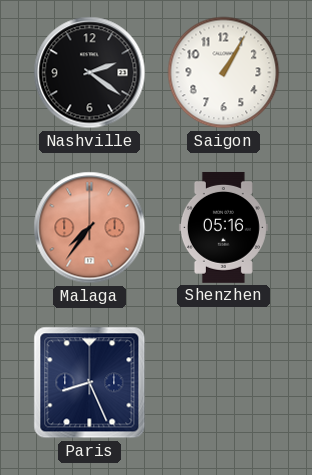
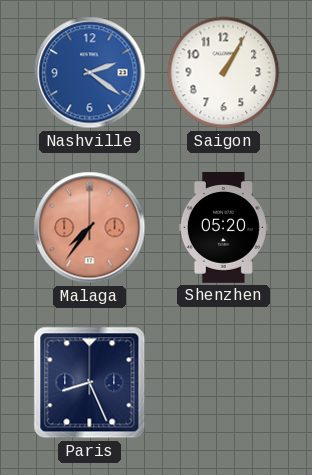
Nashville dial: black -> blue (90, 73)
Shenzhen: 05:16 -> 05:20 (223, 227)
